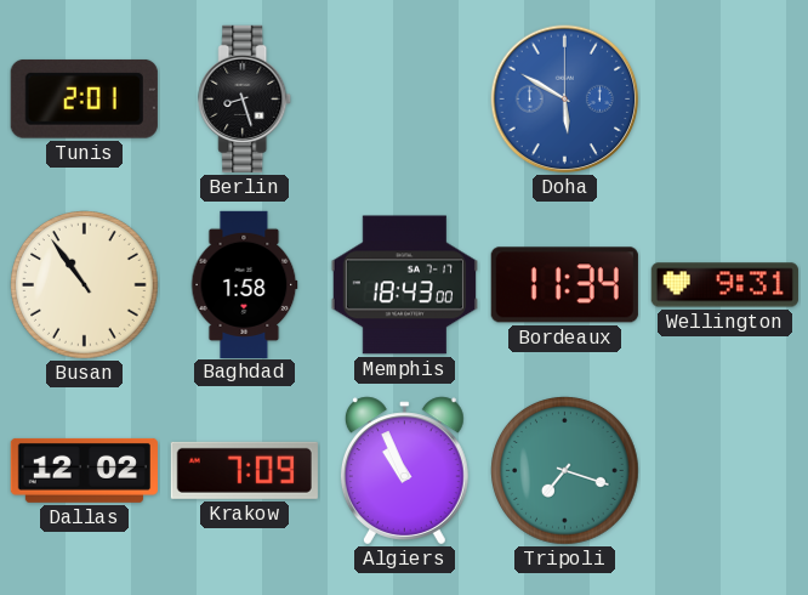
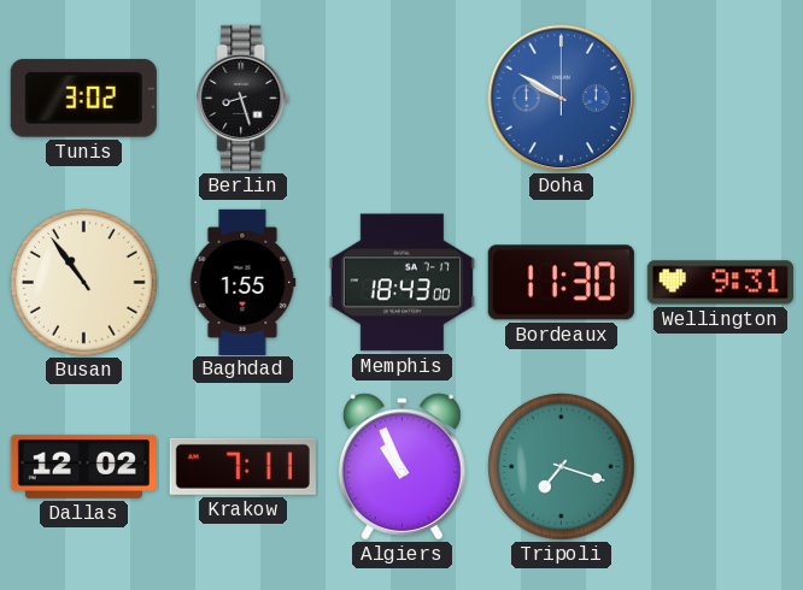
Tunis: 2:01 -> 3:02 (83, 98)
Doha: 5:50 -> 9:50 (562, 99)
Baghdad: 1:58 -> 1:55 (242, 282)
Bordeaux: 11:34 -> 11:30 (561, 283)
Krakow: 7:09 -> 7:11 (242, 466)
